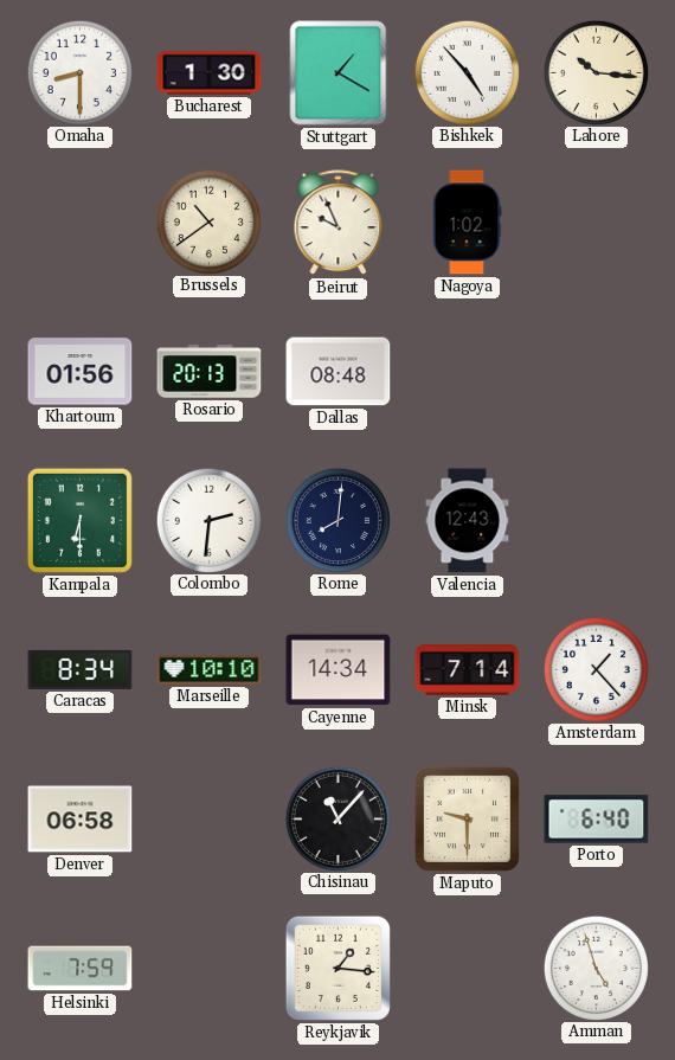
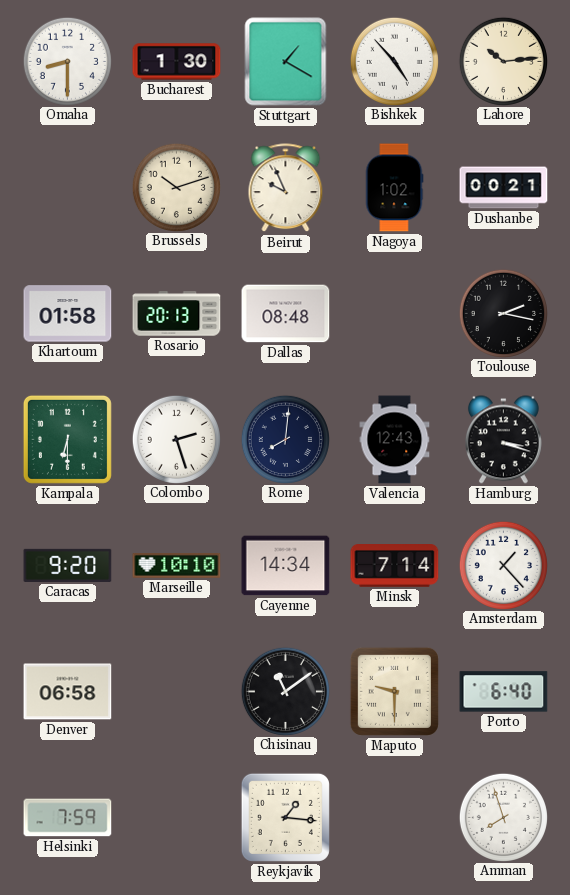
Lahore: 10:16 -> 10:14 (503, 61)
Brussels: 10:39 -> 10:12 (176, 187)
Dushanbe: none -> 00:21 (504, 188)
Khartoum: 01:56 -> 01:58 (68, 314)
Toulouse: none -> 2:17 (503, 313)
Colombo: 2:31 -> 2:27 (176, 439)
Hamburg: none -> 3:18 (503, 440)
Caracas: 8:34 -> 9:20 (68, 565)
Chisinau: 11:07 -> 11:09 (285, 691)
Amman: 4:57 -> 7:57 (503, 817)
